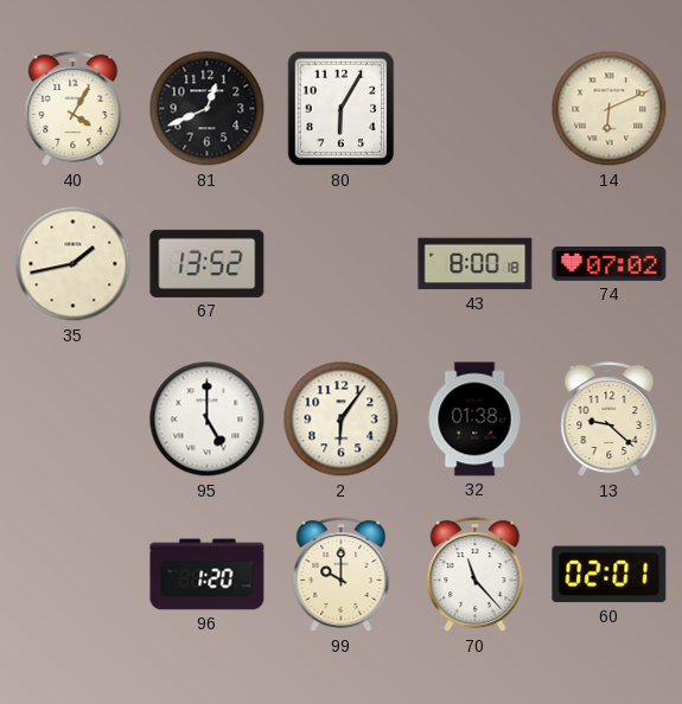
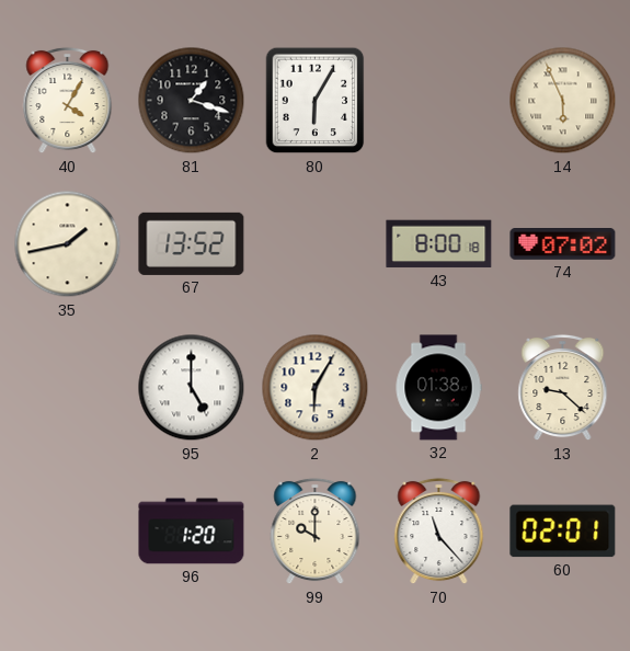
81: 12:41 -> 1:18 (192, 101)
14: 6:11 -> 5:56 (563, 101)
2: 6:06 -> 6:05 (316, 388)
